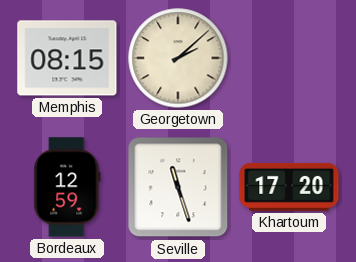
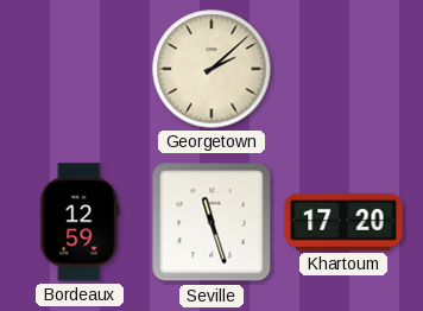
Memphis: 08:15 -> none (67, 58)
